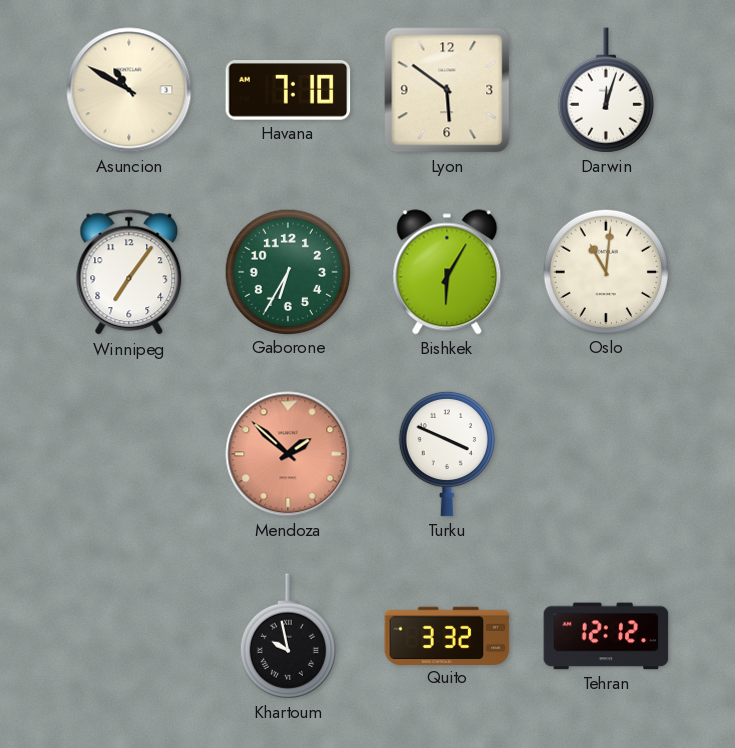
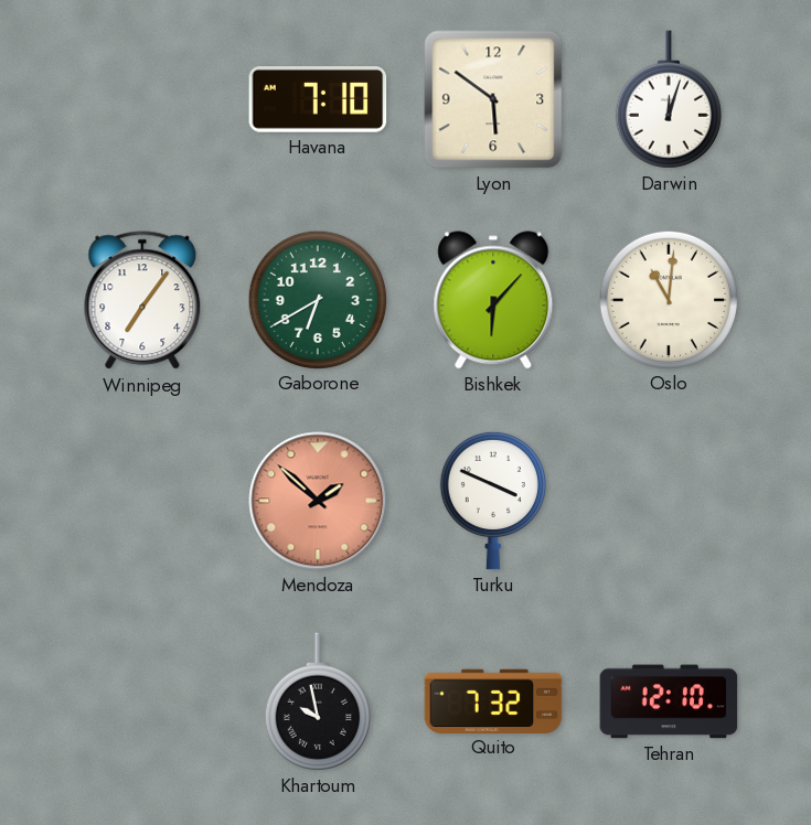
Asuncion: 10:50 -> none (129, 90)
Gaborone: 6:35 -> 6:40 (317, 299)
Bishkek: 6:05 -> 6:07 (493, 300)
Quito: 3:32 -> 7:32 (493, 700)
Tehran: 12:12 -> 12:10 (669, 701)
